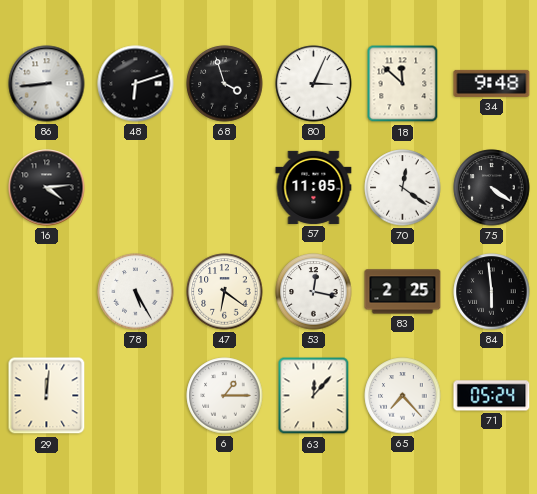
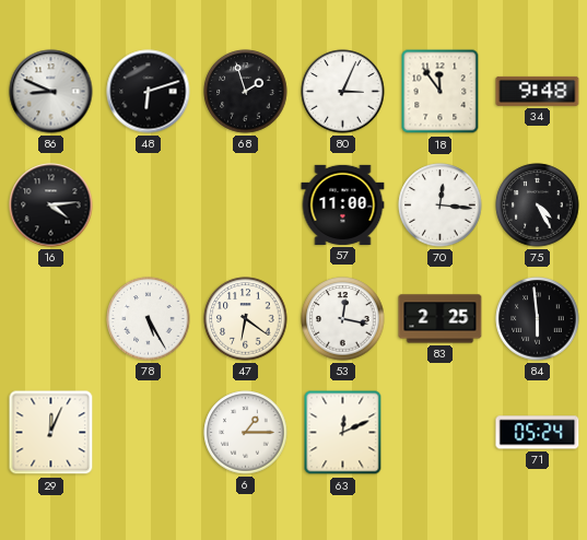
86: 8:44 -> 8:49 (51, 92)
68: 3:57 -> 1:57 (246, 92)
18: 11:52 -> 11:54 (441, 92)
57: 11:05 -> 11:00 (343, 204)
70: 12:21 -> 12:16 (441, 206)
75: 4:21 -> 4:25 (538, 206)
29: 12:01 -> 12:04 (51, 433)
63: 12:07 -> 12:11 (343, 433)
65: 7:23 -> none (403, 396)
